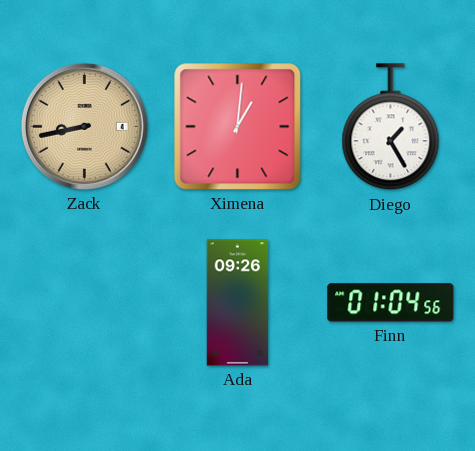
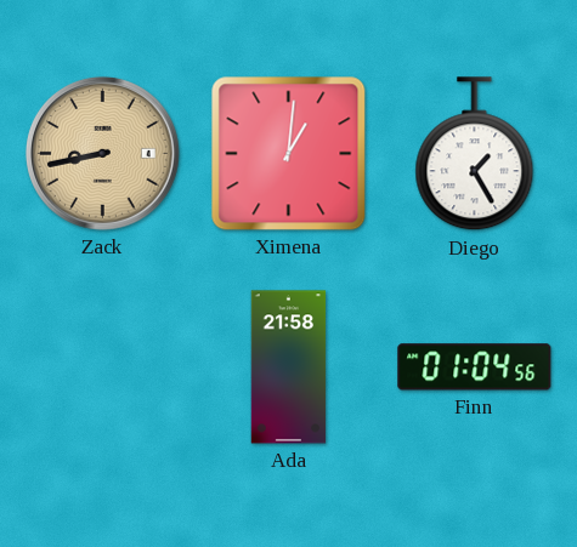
Ada: 09:26 -> 21:58 (289, 367)
